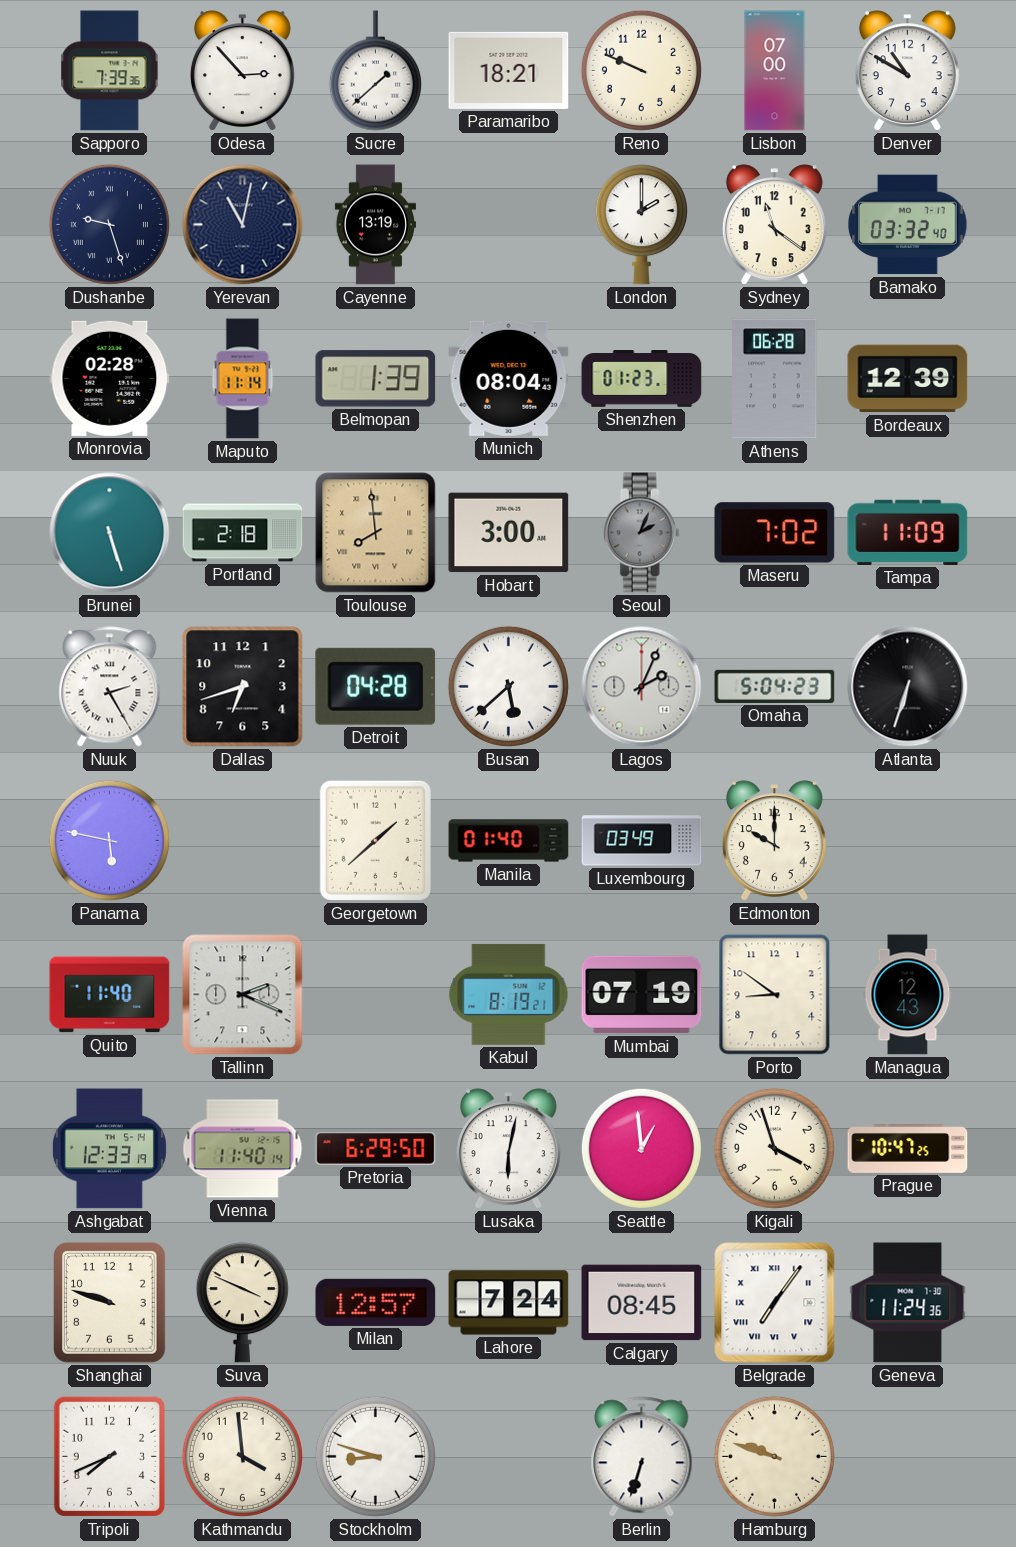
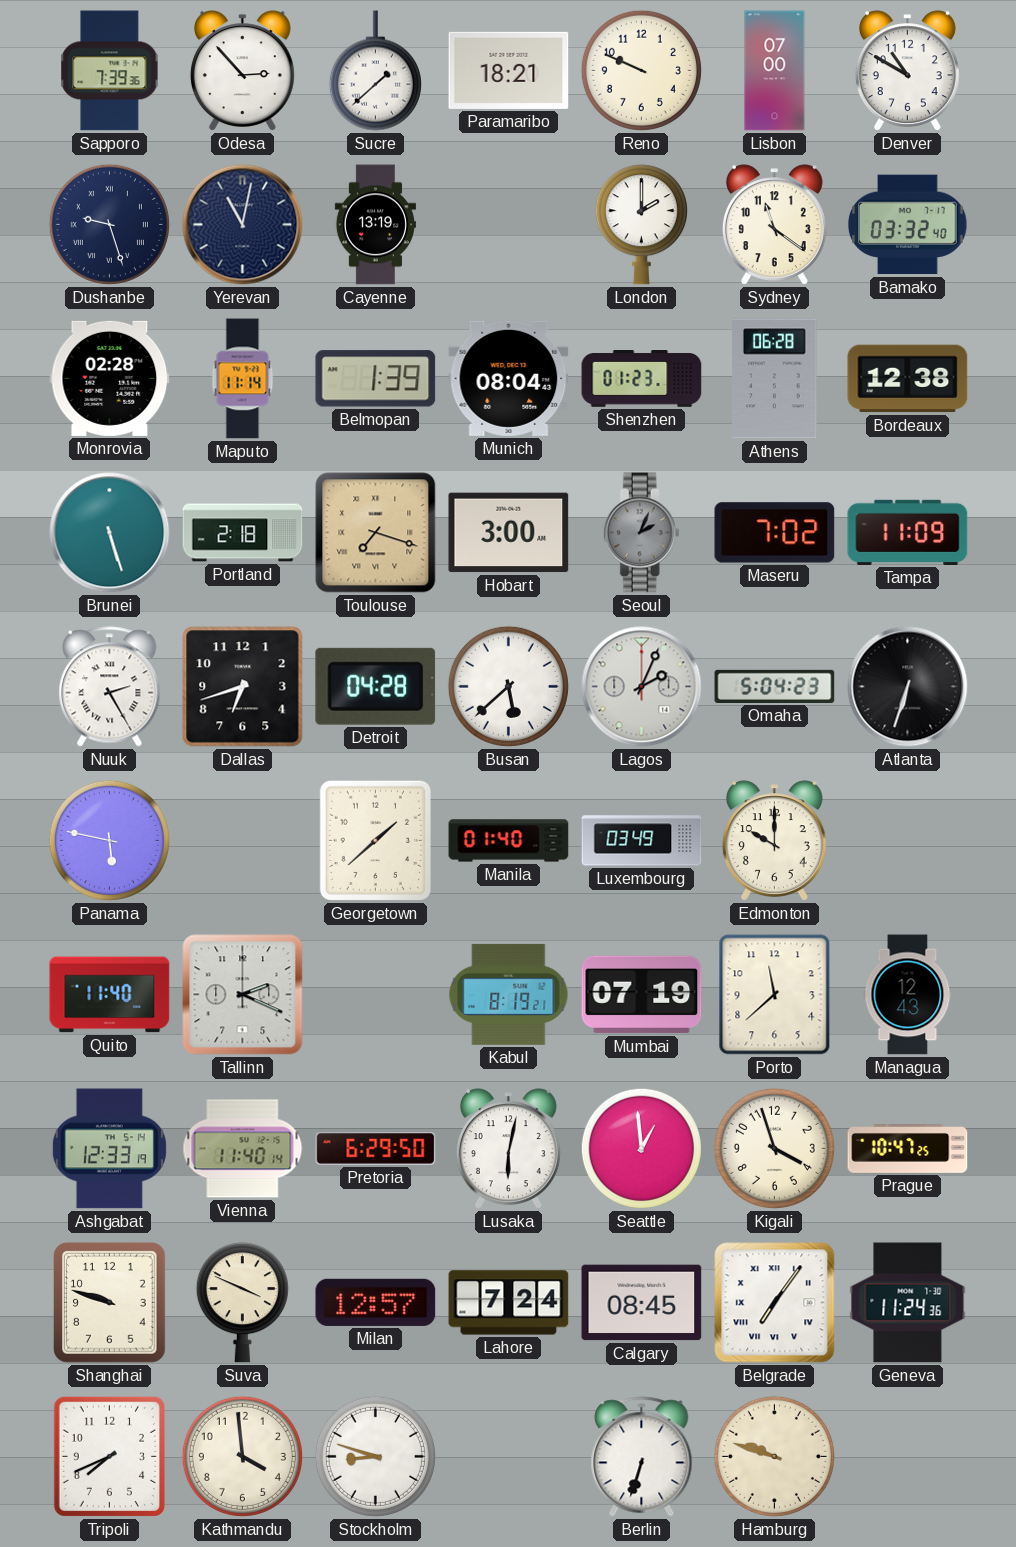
Bordeaux: 12:39 -> 12:38 (908, 379)
Toulouse: 7:59 -> 7:18 (376, 533)
Porto: 8:51 -> 11:38 (775, 995)
